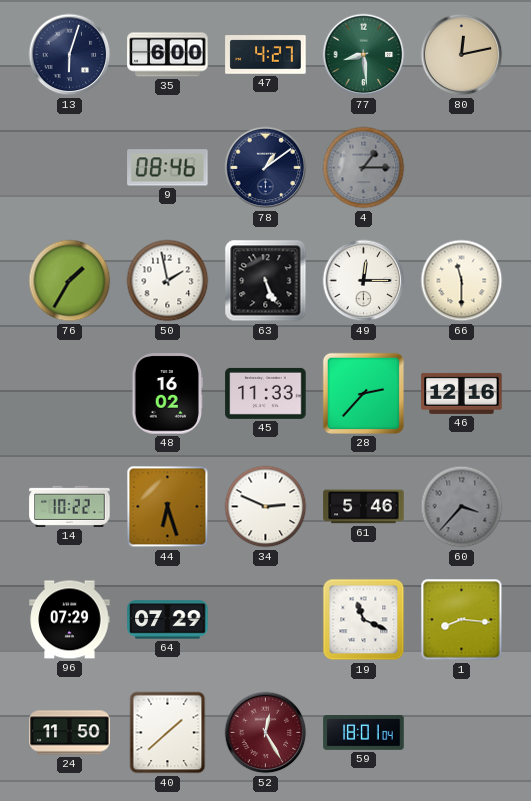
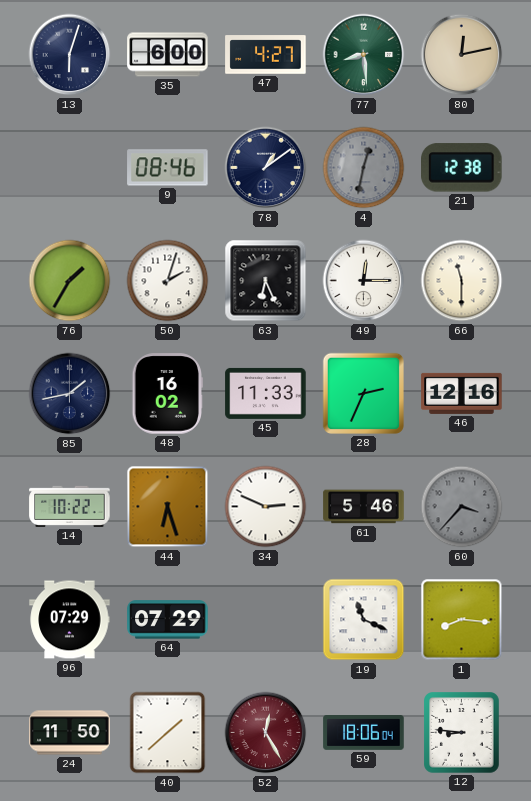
4: 1:15 -> 12:32 (364, 168)
21: none -> 12:38 (462, 168)
50: 1:58 -> 2:03 (168, 281)
63: 5:26 -> 6:26 (266, 281)
85: none -> 1:43 (70, 394)
28: 2:37 -> 2:34 (363, 393)
59: 18:01 -> 18:06 (364, 733)
12: none -> 8:46 (462, 733)
